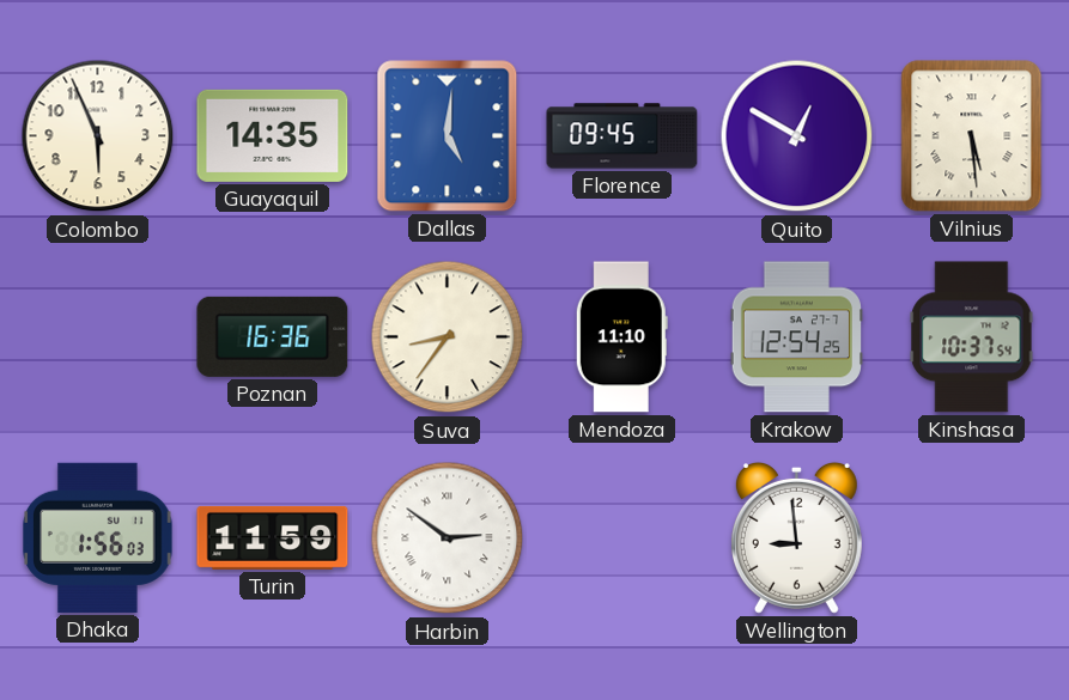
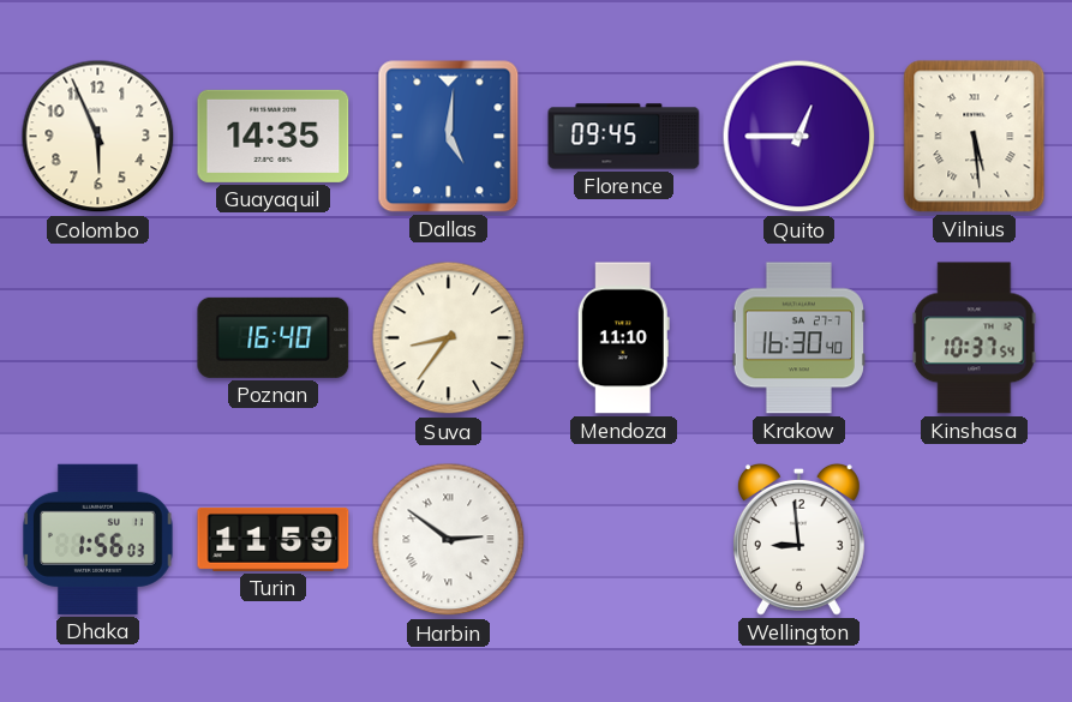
Quito: 12:50 -> 12:45 (799, 137)
Poznan: 16:36 -> 16:40 (274, 337)
Krakow: 12:54 -> 16:30 (798, 338)
